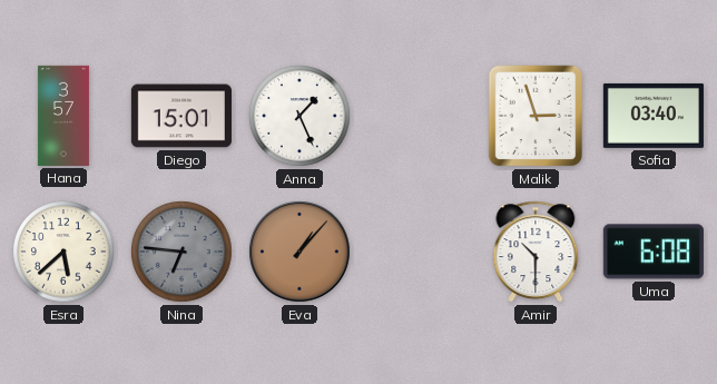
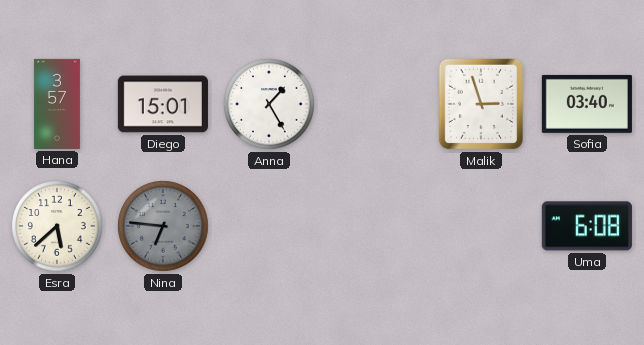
Anna: 1:26 -> 1:25 (269, 104)
Eva: 1:07 -> none (299, 252)
Amir: 10:30 -> none (536, 252)
